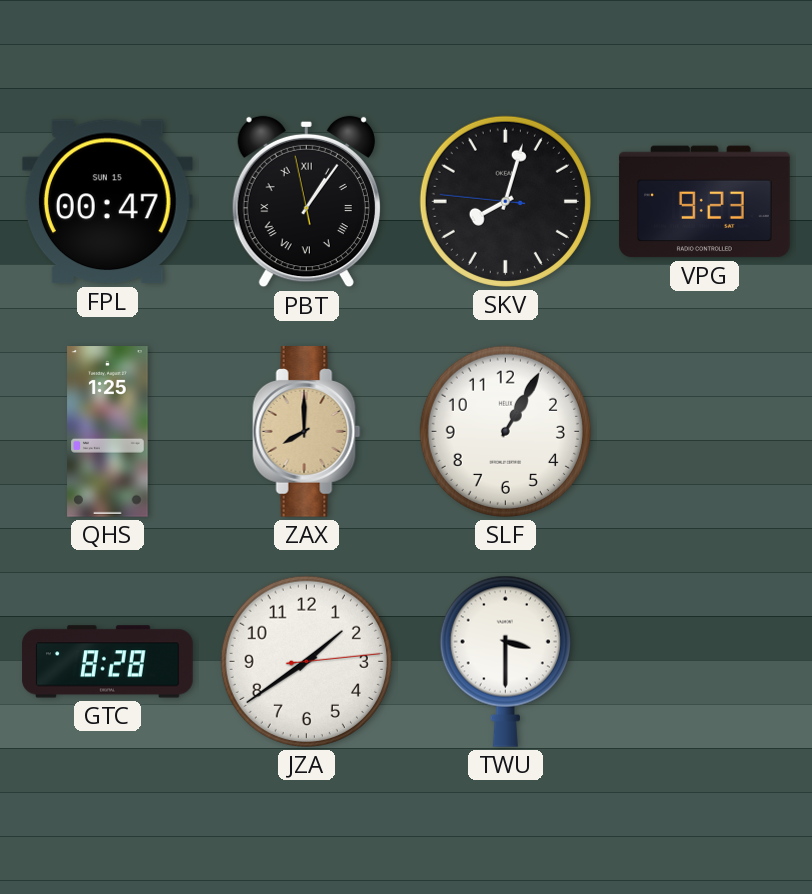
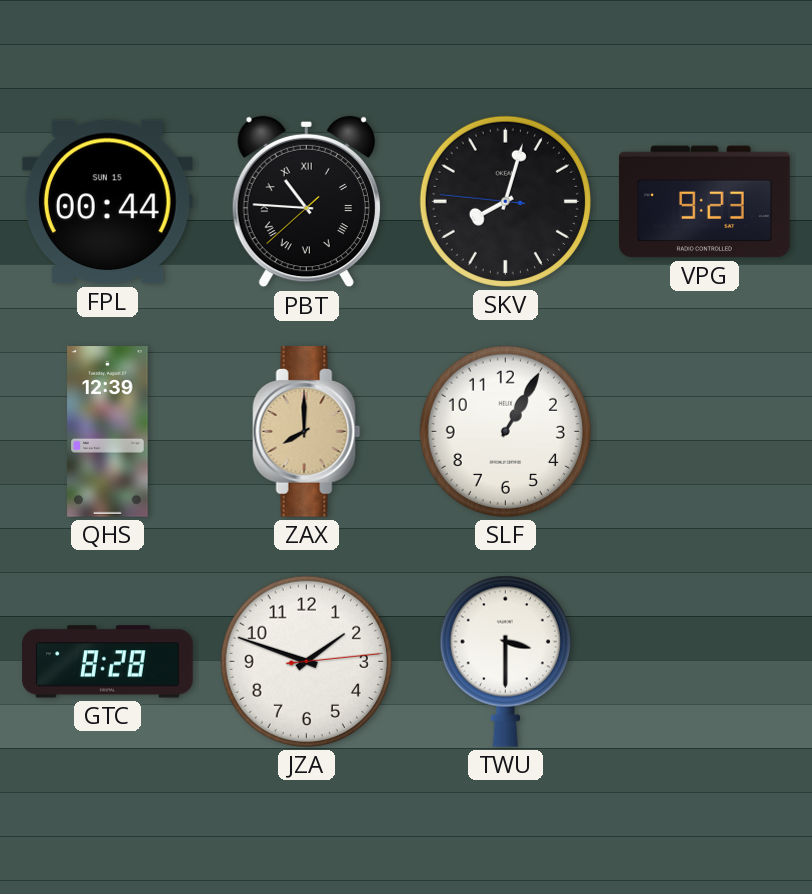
FPL: 00:47 -> 00:44 (107, 202)
PBT: 1:05 -> 10:45 (306, 202)
QHS: 1:25 -> 12:39 (108, 432)
JZA: 1:39 -> 1:48 (306, 661)
